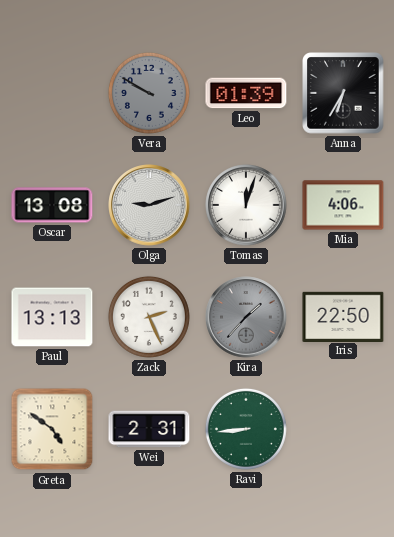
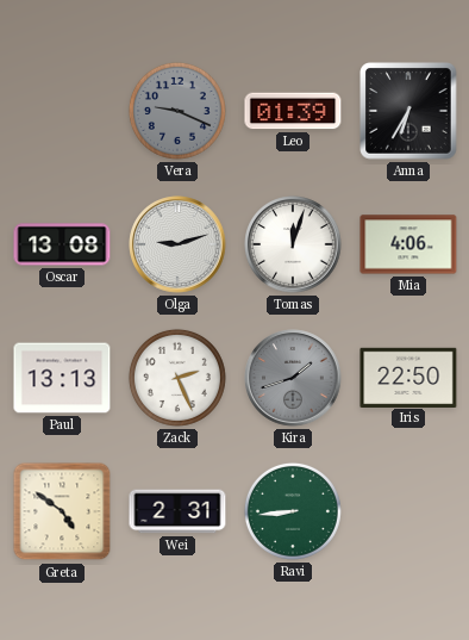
Vera: 9:50 -> 9:19 (177, 111)
Kira: 1:37 -> 1:42 (293, 378)
